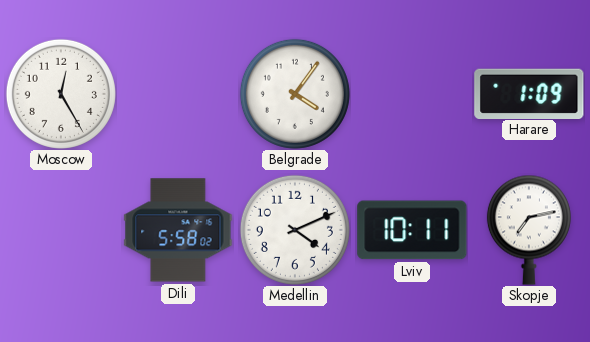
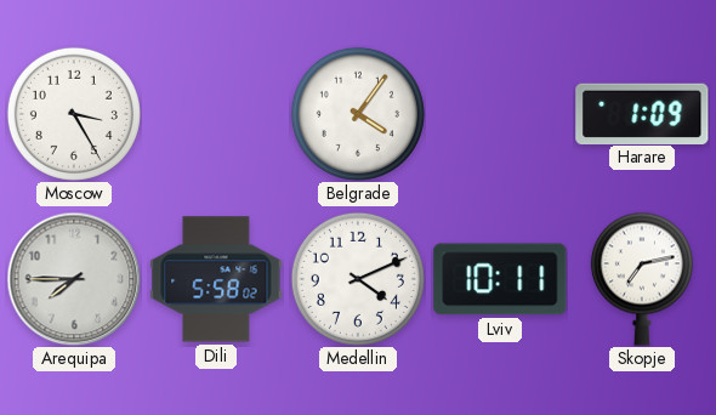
Moscow: 12:25 -> 3:25 (74, 114)
Arequipa: none -> 7:45 (74, 279)
